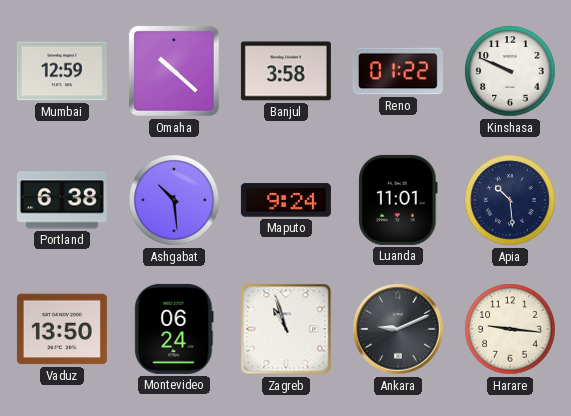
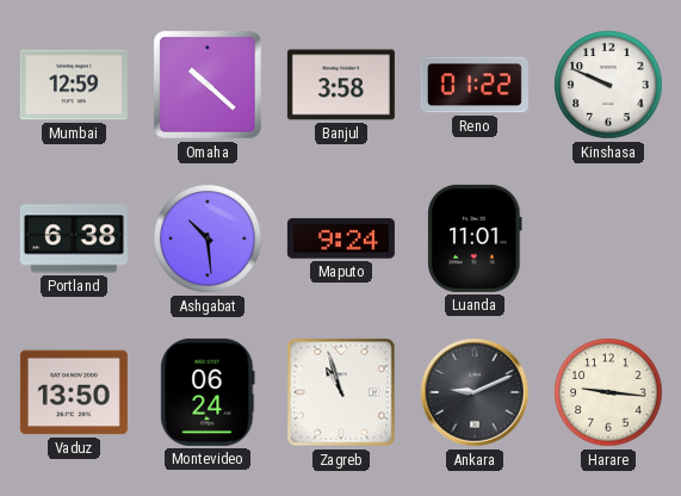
Apia: 10:29 -> none (510, 200)
